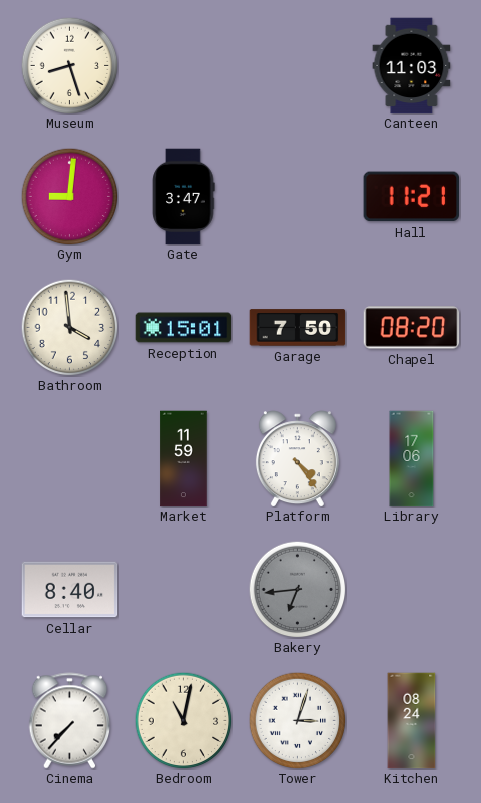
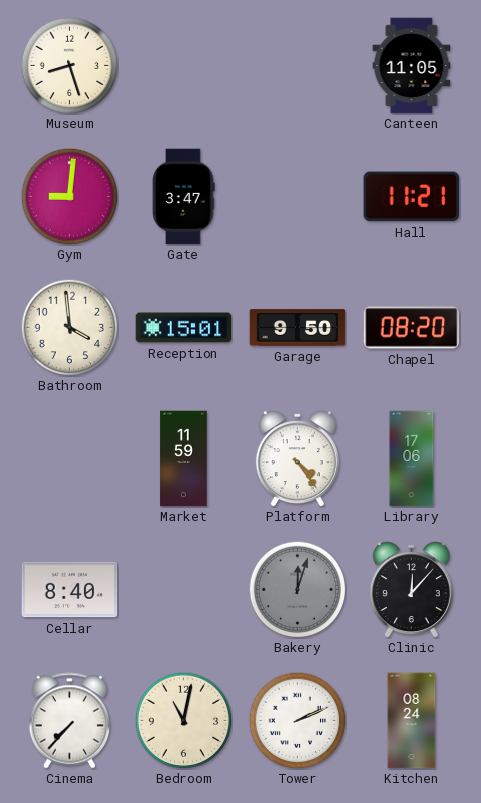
Canteen: 11:03 -> 11:05 (412, 66)
Garage: 7:50 -> 9:50 (298, 328)
Bakery: 6:44 -> 12:03 (297, 589)
Clinic: none -> 12:07 (411, 590)
Tower: 3:03 -> 2:11 (297, 720)
